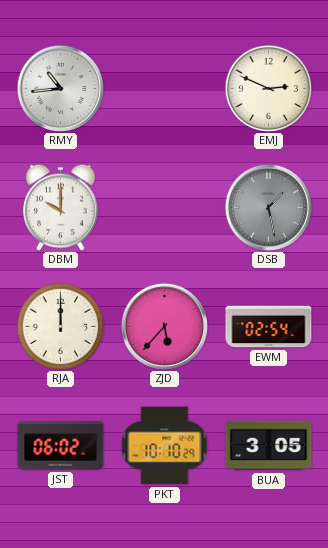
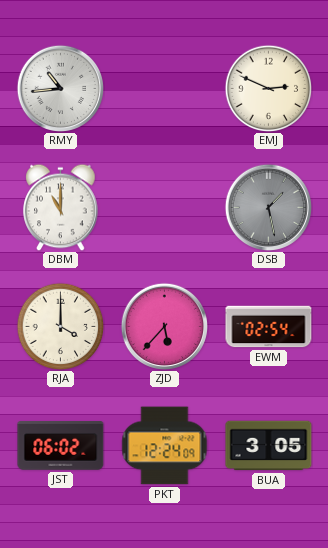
DBM: 10:00 -> 11:00 (61, 207)
RJA: 12:00 -> 4:00 (60, 326)
PKT: 10:10 -> 12:24 (165, 446)
